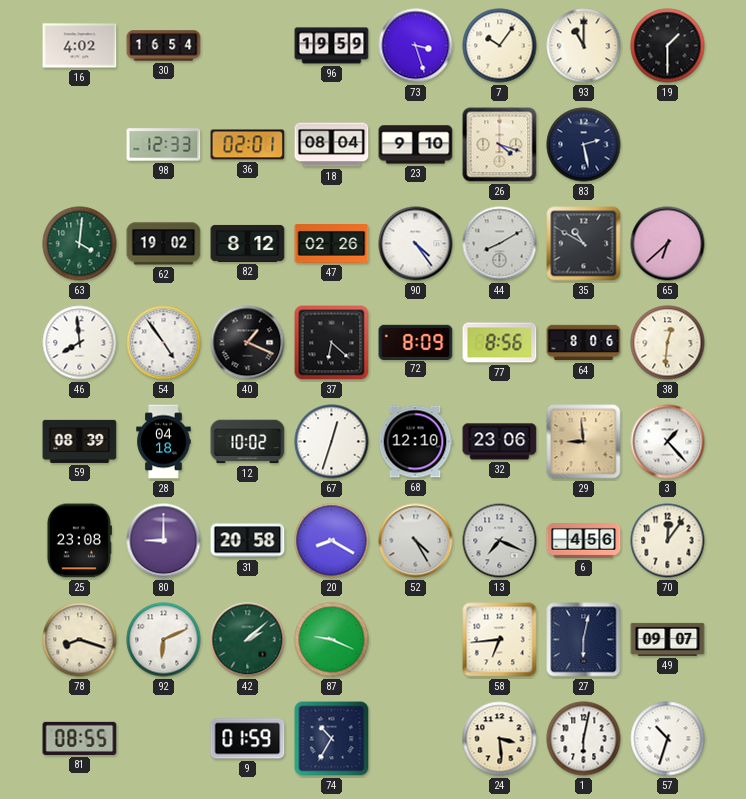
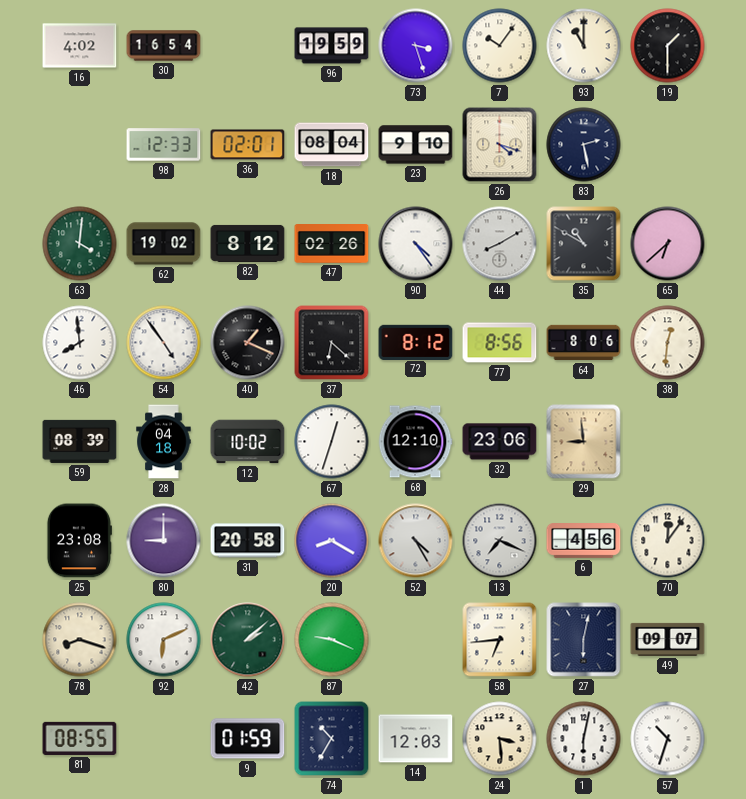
72: 8:09 -> 8:12 (416, 342)
3: 1:23 -> none (668, 442)
14: none -> 12:03 (416, 739)
